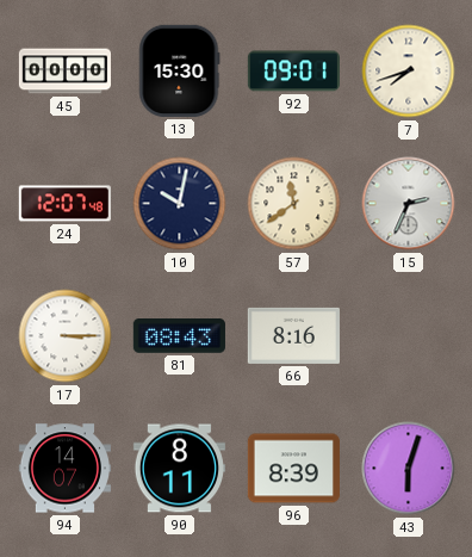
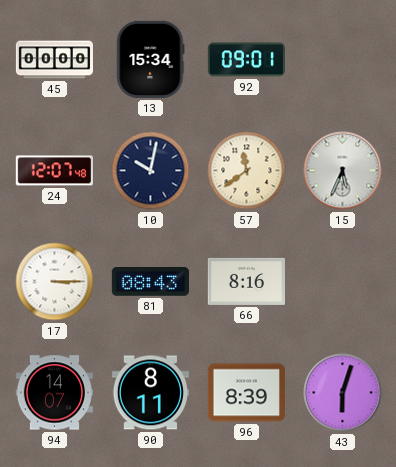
13: 15:30 -> 15:34 (151, 59)
7: 7:42 -> none (409, 72)
15: 2:34 -> 5:34 (343, 171)
